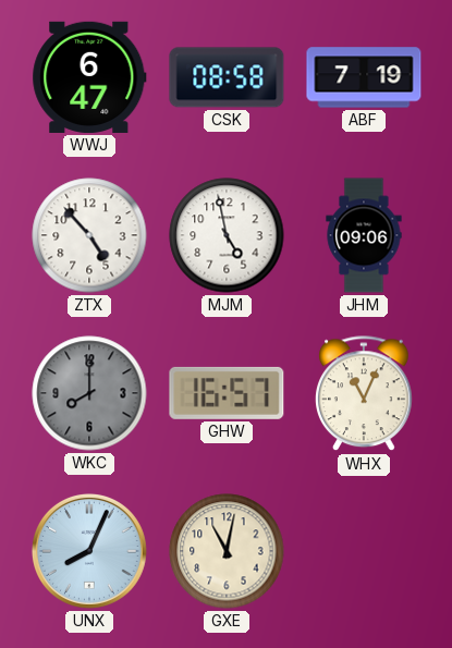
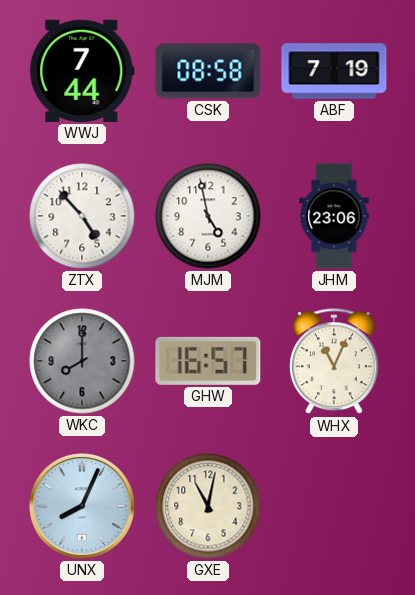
WWJ: 6:47 -> 7:44 (82, 71)
JHM: 09:06 -> 23:06 (334, 216)
